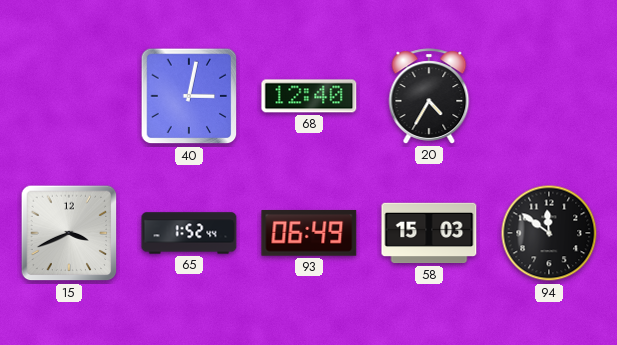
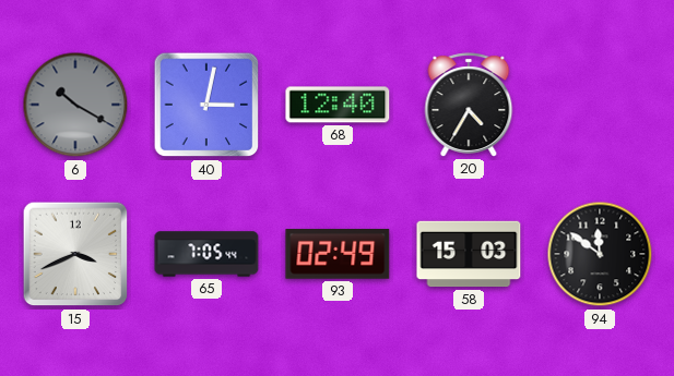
6: none -> 10:20 (75, 105)
65: 1:52 -> 7:05 (206, 254)
93: 06:49 -> 02:49 (338, 255)
